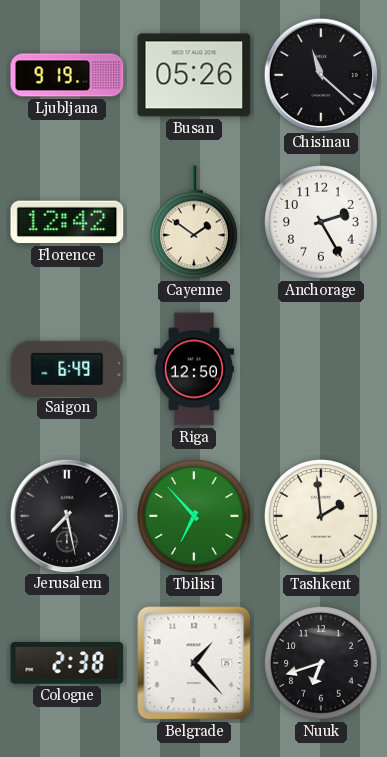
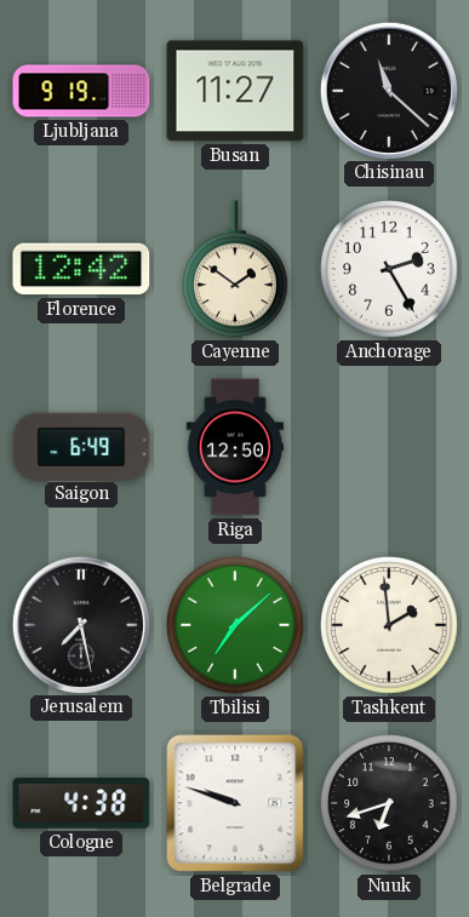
Busan: 05:26 -> 11:27 (235, 91)
Tbilisi: 6:53 -> 7:08 (235, 625)
Cologne: 2:38 -> 4:38 (81, 803)
Belgrade: 1:23 -> 9:48 (235, 803)
